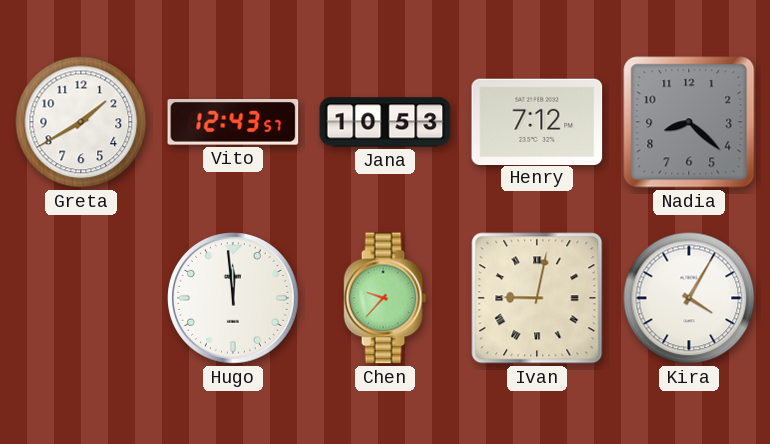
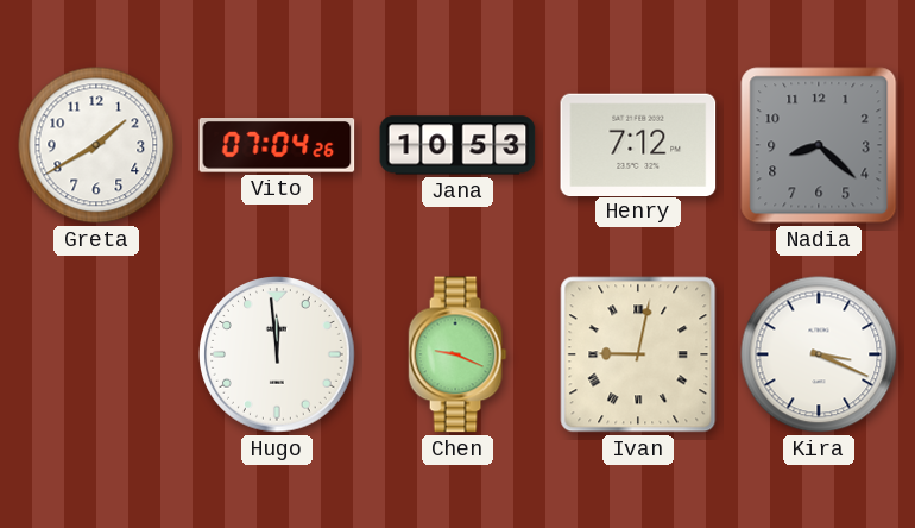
Vito: 12:43 -> 07:04 (277, 146)
Chen: 9:37 -> 9:19 (457, 354)
Kira: 4:05 -> 3:19 (819, 354)
